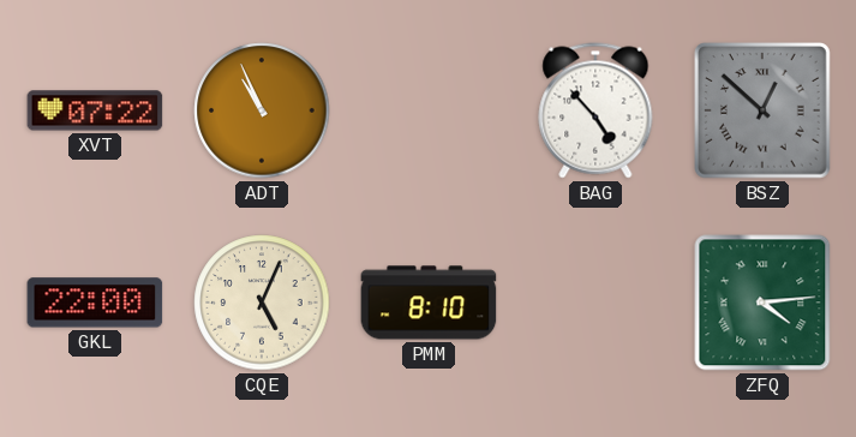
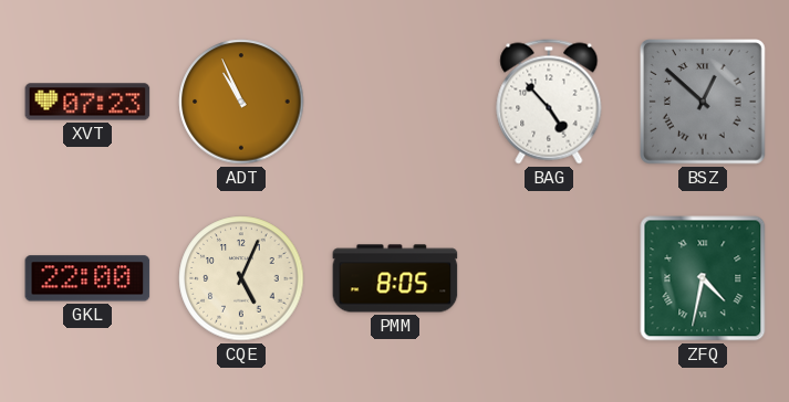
XVT: 07:22 -> 07:23 (87, 102)
PMM: 8:10 -> 8:05 (395, 278)
ZFQ: 4:14 -> 4:32 (703, 278)
